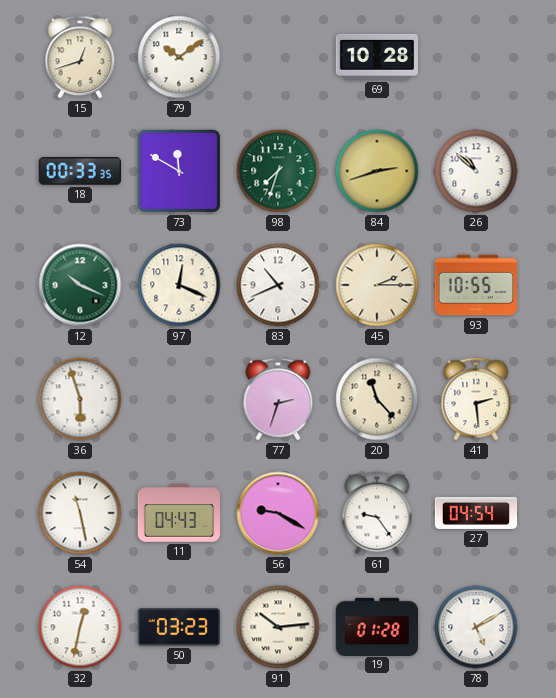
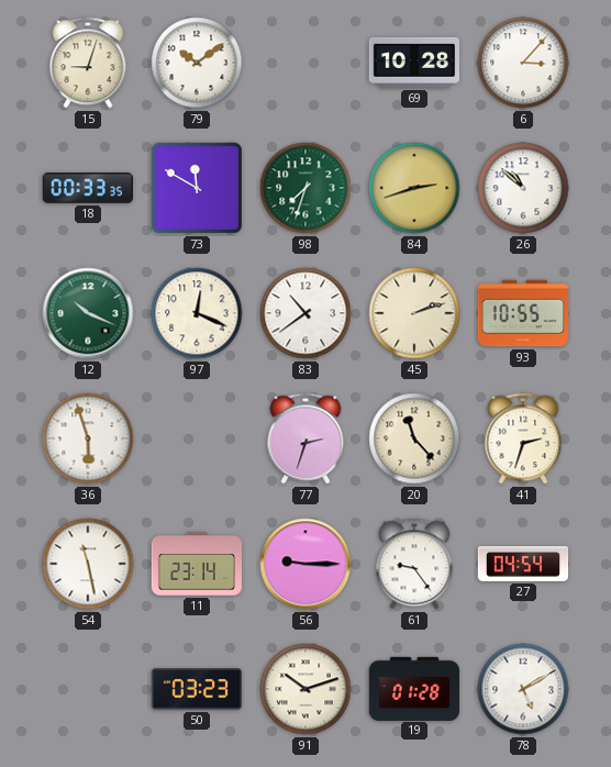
15: 12:42 -> 9:03 (88, 63)
6: none -> 3:07 (523, 63)
83: 10:41 -> 10:39 (305, 313)
45: 2:15 -> 2:12 (414, 313)
41: 2:29 -> 2:33 (523, 438)
11: 04:43 -> 23:14 (197, 564)
56: 9:20 -> 9:15 (305, 564)
32: 12:32 -> none (80, 627)
91: 10:14 -> 10:12 (305, 689)
